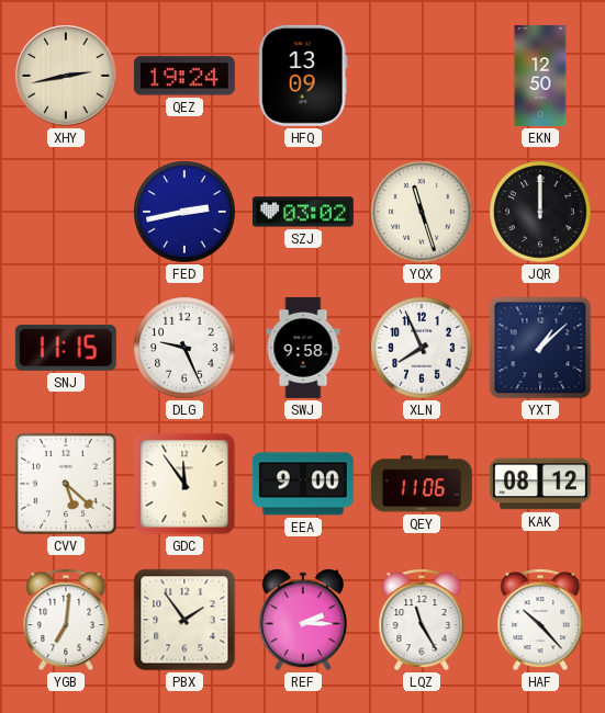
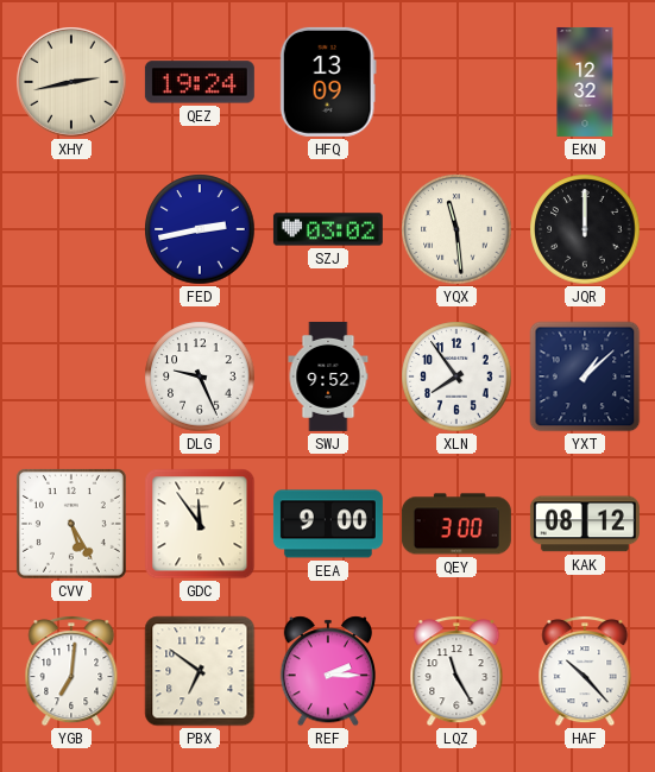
EKN: 12:50 -> 12:32 (585, 82)
YQX: 11:27 -> 11:29 (456, 229)
SNJ: 11:15 -> none (66, 348)
SWJ: 9:58 -> 9:52 (328, 376)
XLN: 7:56 -> 7:54 (456, 376)
CVV: 5:22 -> 5:25 (71, 524)
QEY: 11:06 -> 3:00 (456, 524)
PBX: 1:54 -> 6:51 (200, 671)
